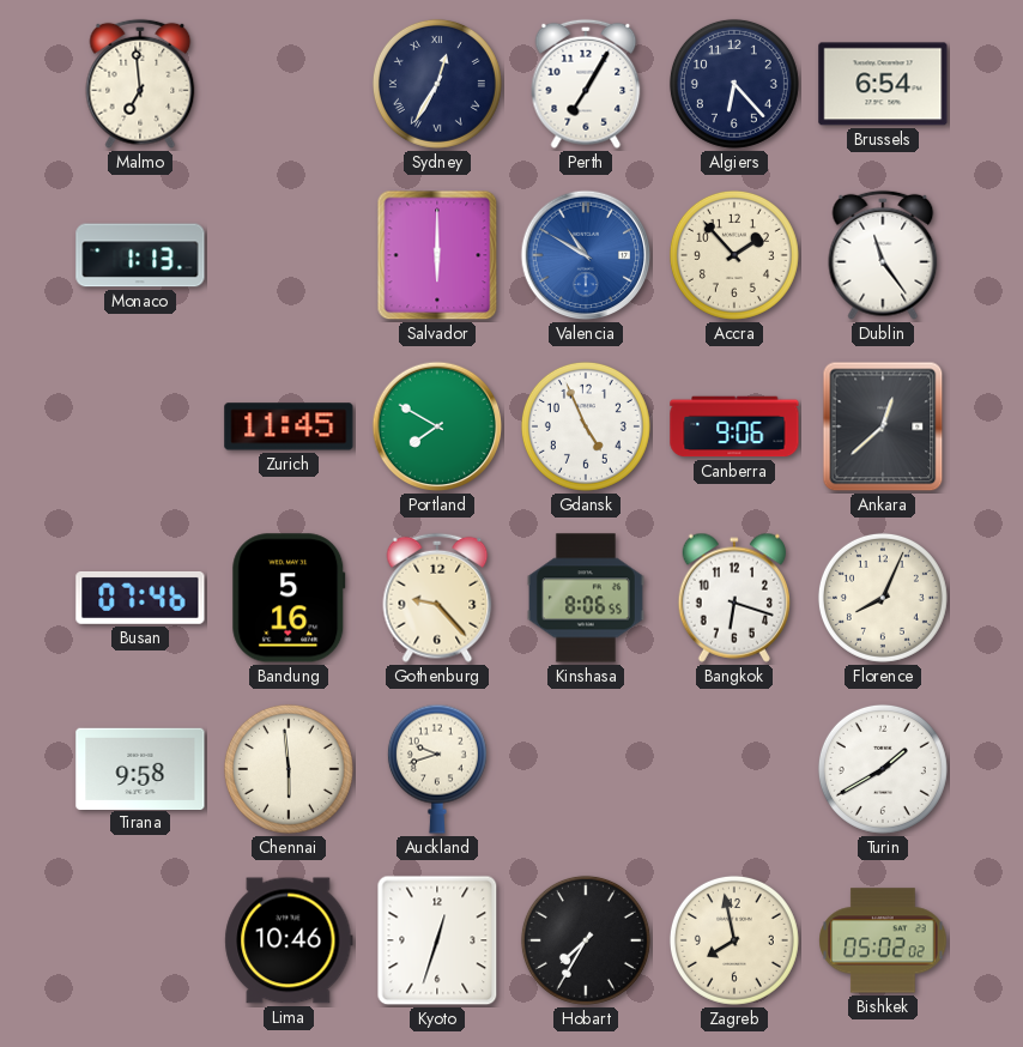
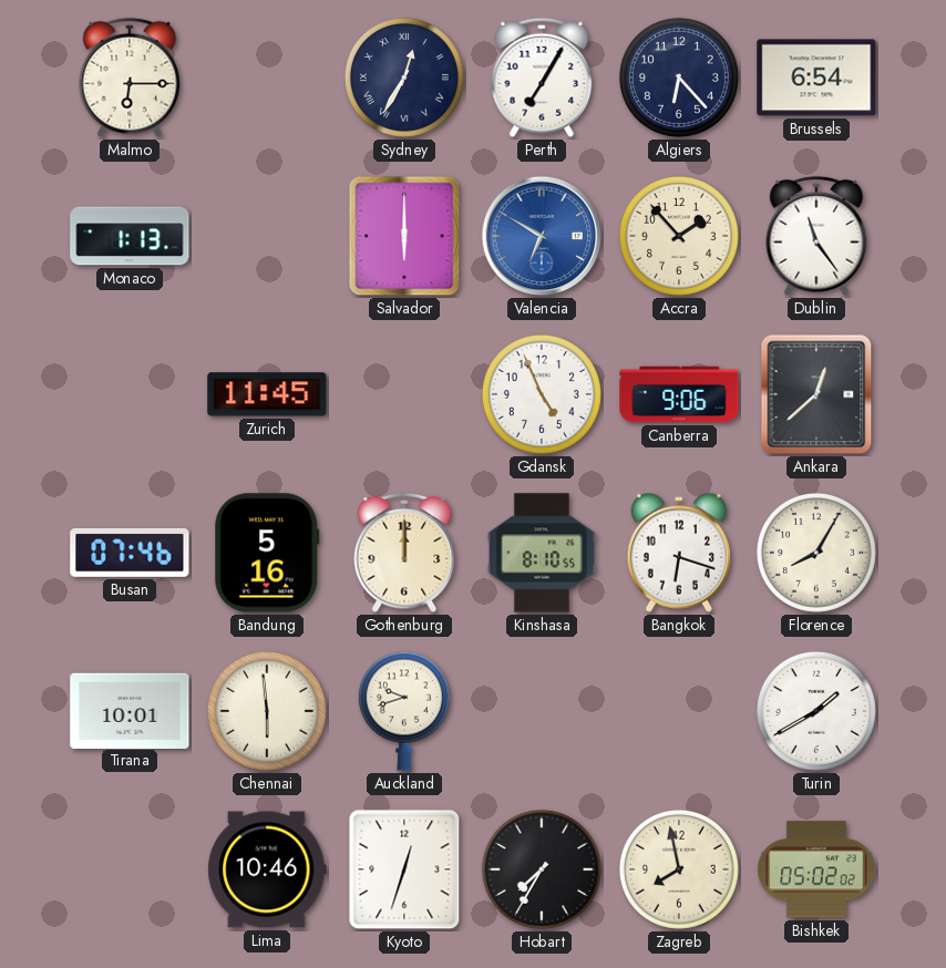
Malmo: 6:59 -> 6:15 (130, 78)
Valencia: 10:50 -> 6:50 (542, 236)
Portland: 7:50 -> none (437, 426)
Gothenburg: 9:23 -> 12:00 (404, 553)
Kinshasa: 8:06 -> 8:10 (542, 553)
Florence: 8:04 -> 8:05 (816, 553)
Tirana: 9:58 -> 10:01 (130, 710)
